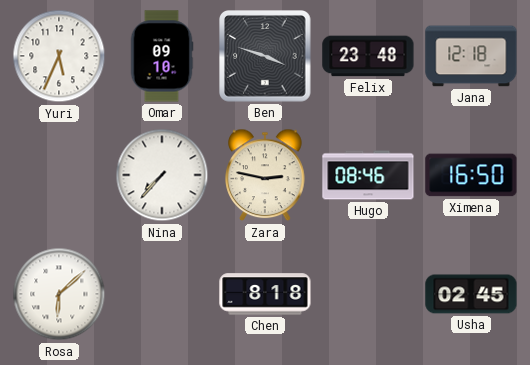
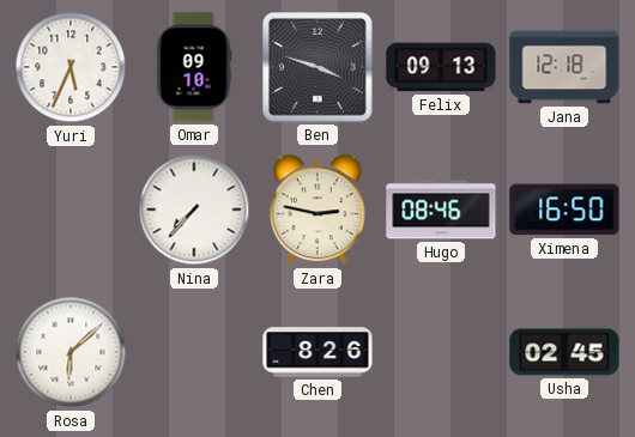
Felix: 23:48 -> 09:13 (441, 67)
Chen: 8:18 -> 8:26 (317, 352)
